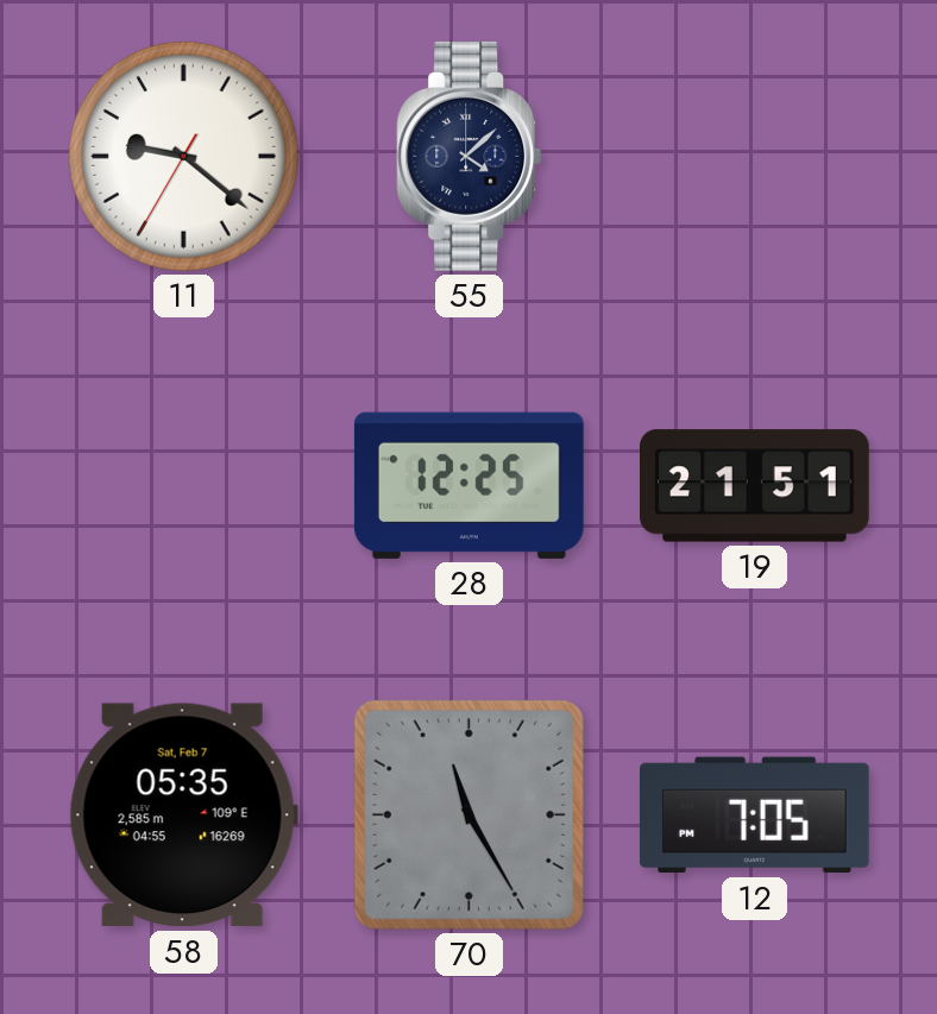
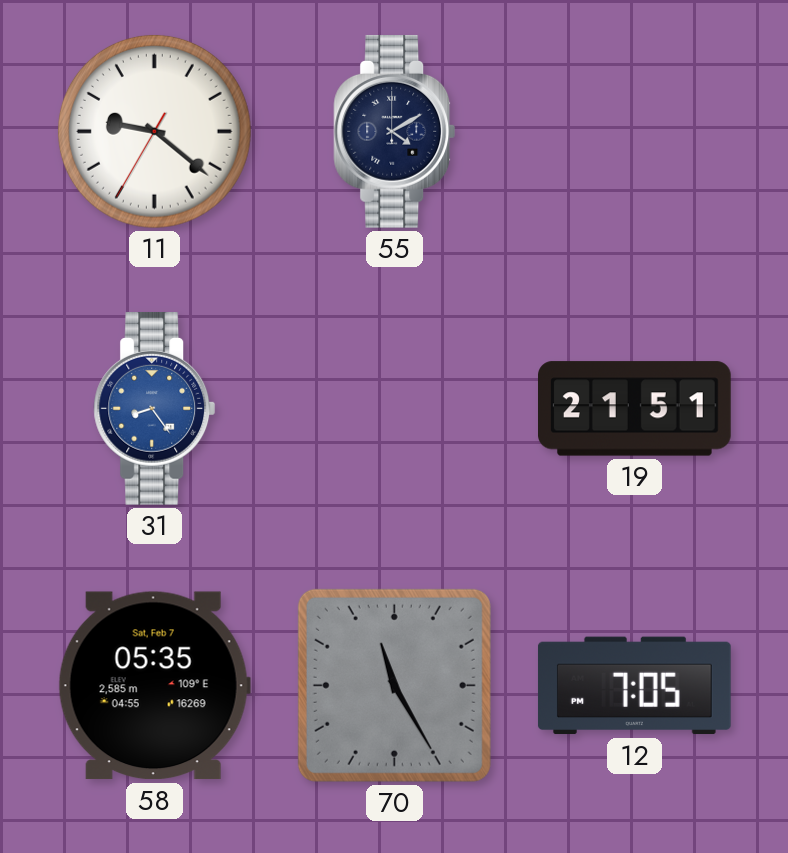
55: 4:08 -> 4:10 (395, 131)
31: none -> 8:24 (155, 408)
28: 12:25 -> none (468, 485)
